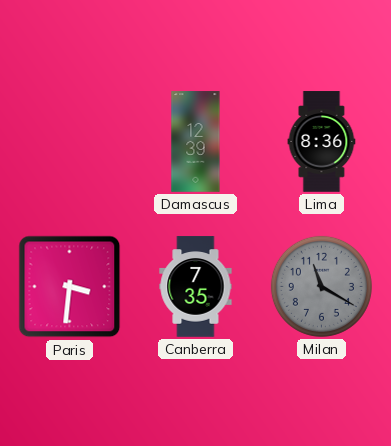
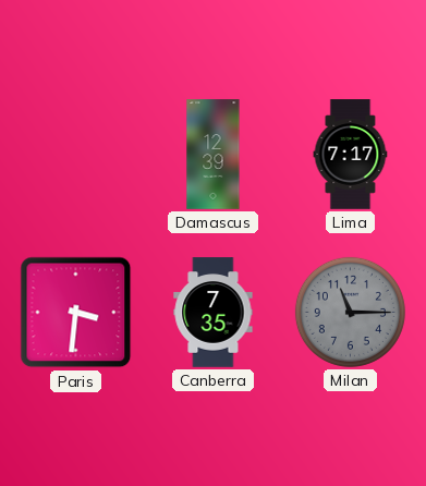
Lima: 8:36 -> 7:17 (351, 155)
Milan: 11:20 -> 11:15 (350, 312)
